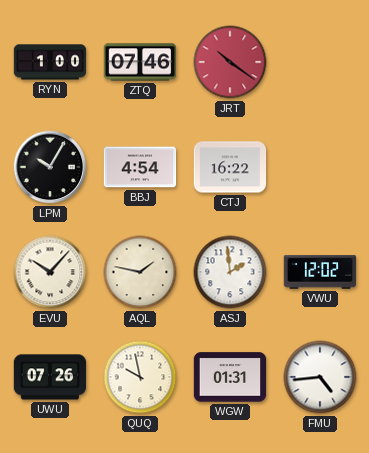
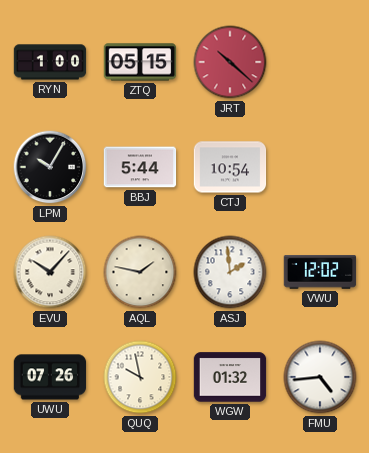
ZTQ: 07:46 -> 05:15 (140, 62)
JRT: 10:21 -> 10:22 (230, 62)
BBJ: 4:54 -> 5:44 (140, 167)
CTJ: 16:22 -> 10:54 (230, 167)
WGW: 01:31 -> 01:32 (230, 377)
